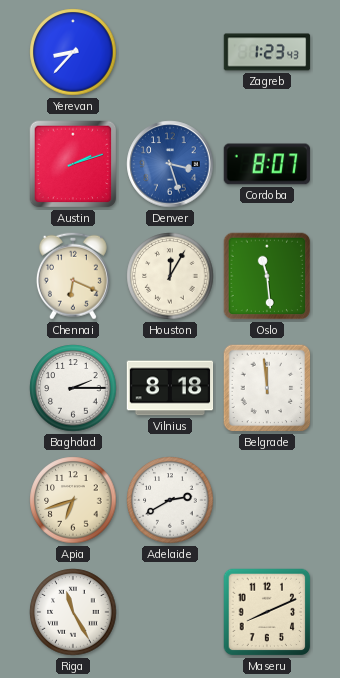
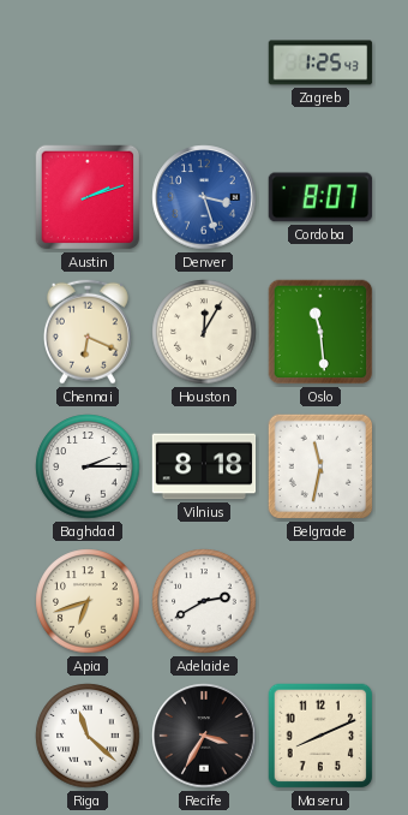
Yerevan: 8:37 -> none (73, 52)
Zagreb: 1:23 -> 1:25 (320, 63)
Belgrade: 11:59 -> 11:32 (320, 466)
Riga: 11:25 -> 11:22 (88, 736)
Recife: none -> 3:35 (204, 736)
